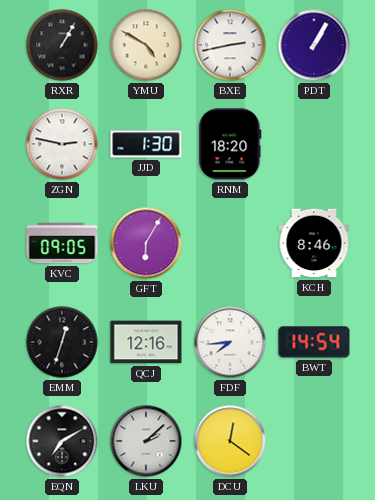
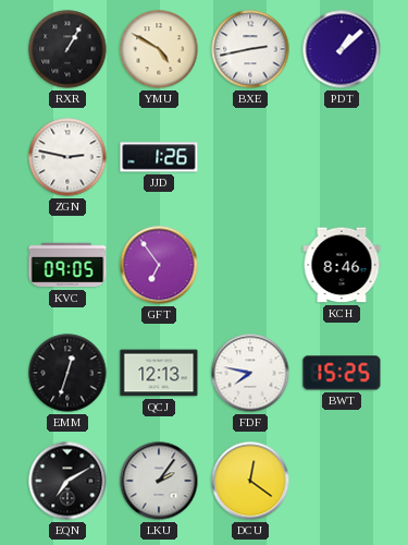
PDT: 1:05 -> 1:08 (342, 49)
JJD: 1:30 -> 1:26 (159, 157)
RNM: 18:20 -> none (230, 144)
GFT: 6:05 -> 6:54 (159, 265)
QCJ: 12:16 -> 12:13 (159, 373)
FDF: 7:44 -> 7:47 (250, 373)
BWT: 14:54 -> 15:25 (342, 373)
LKU: 2:08 -> 2:06 (159, 481)
